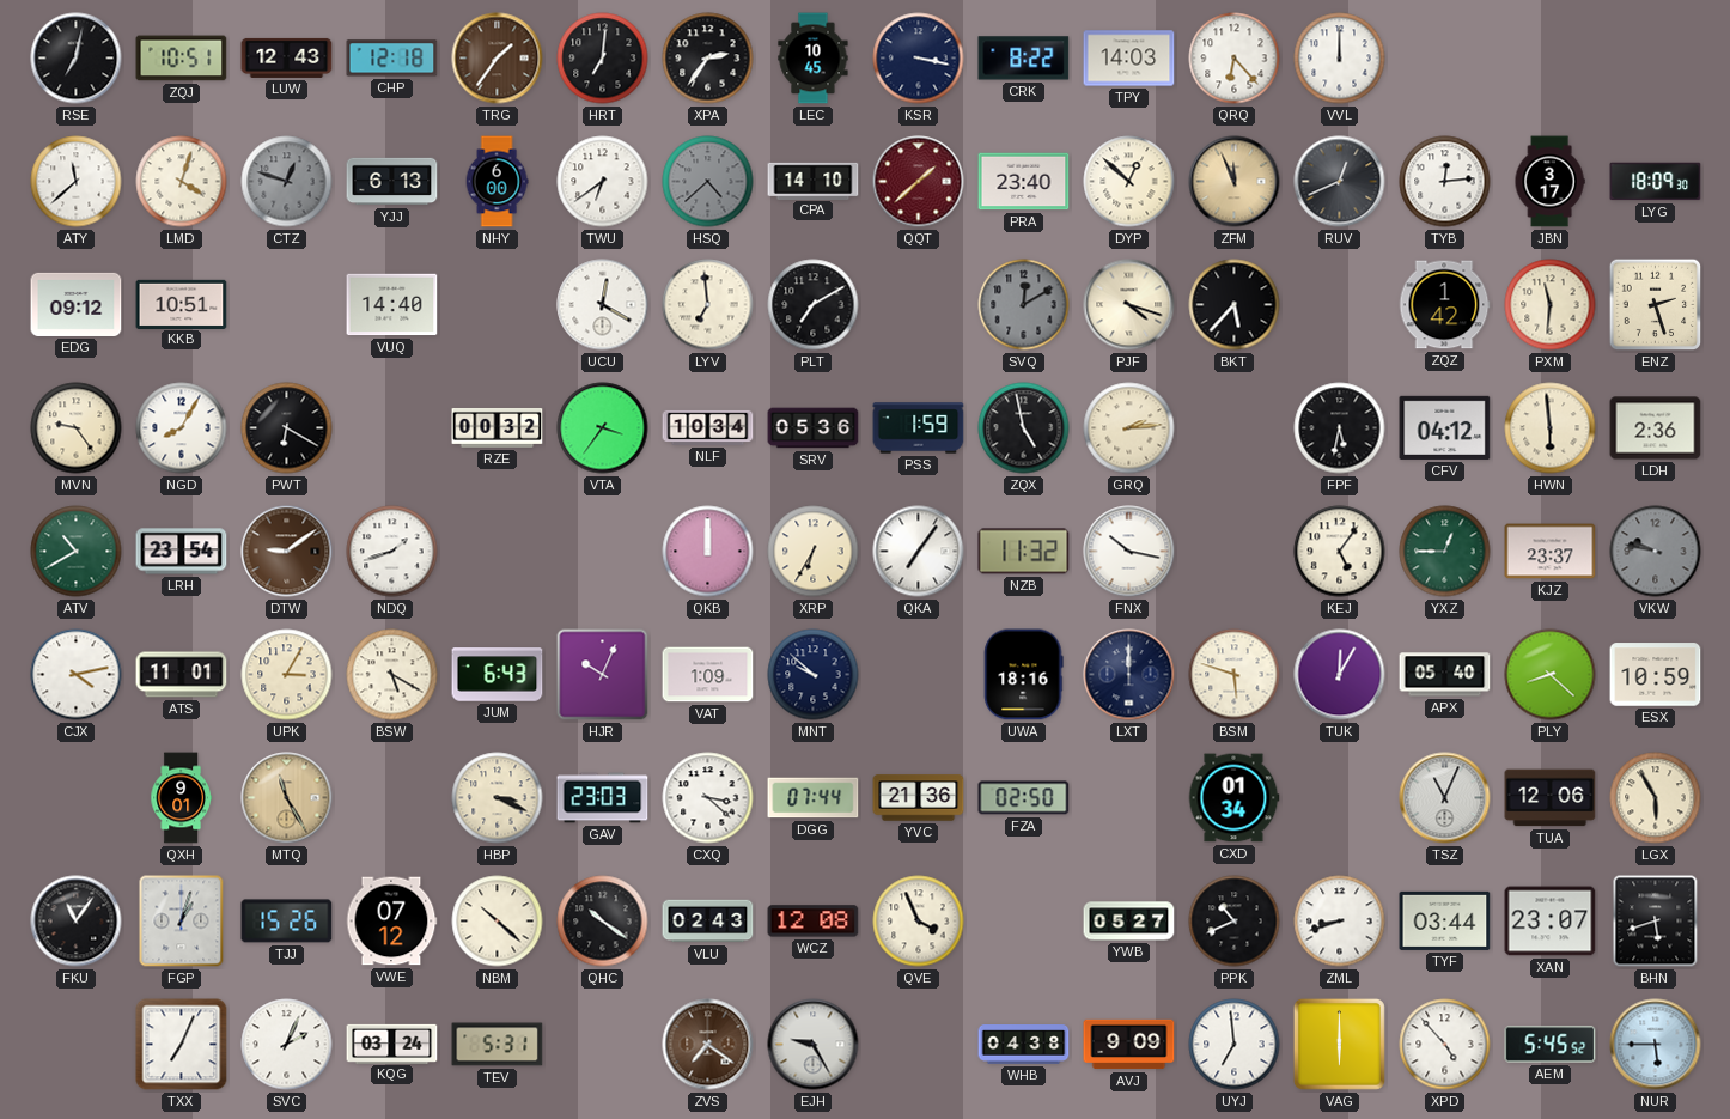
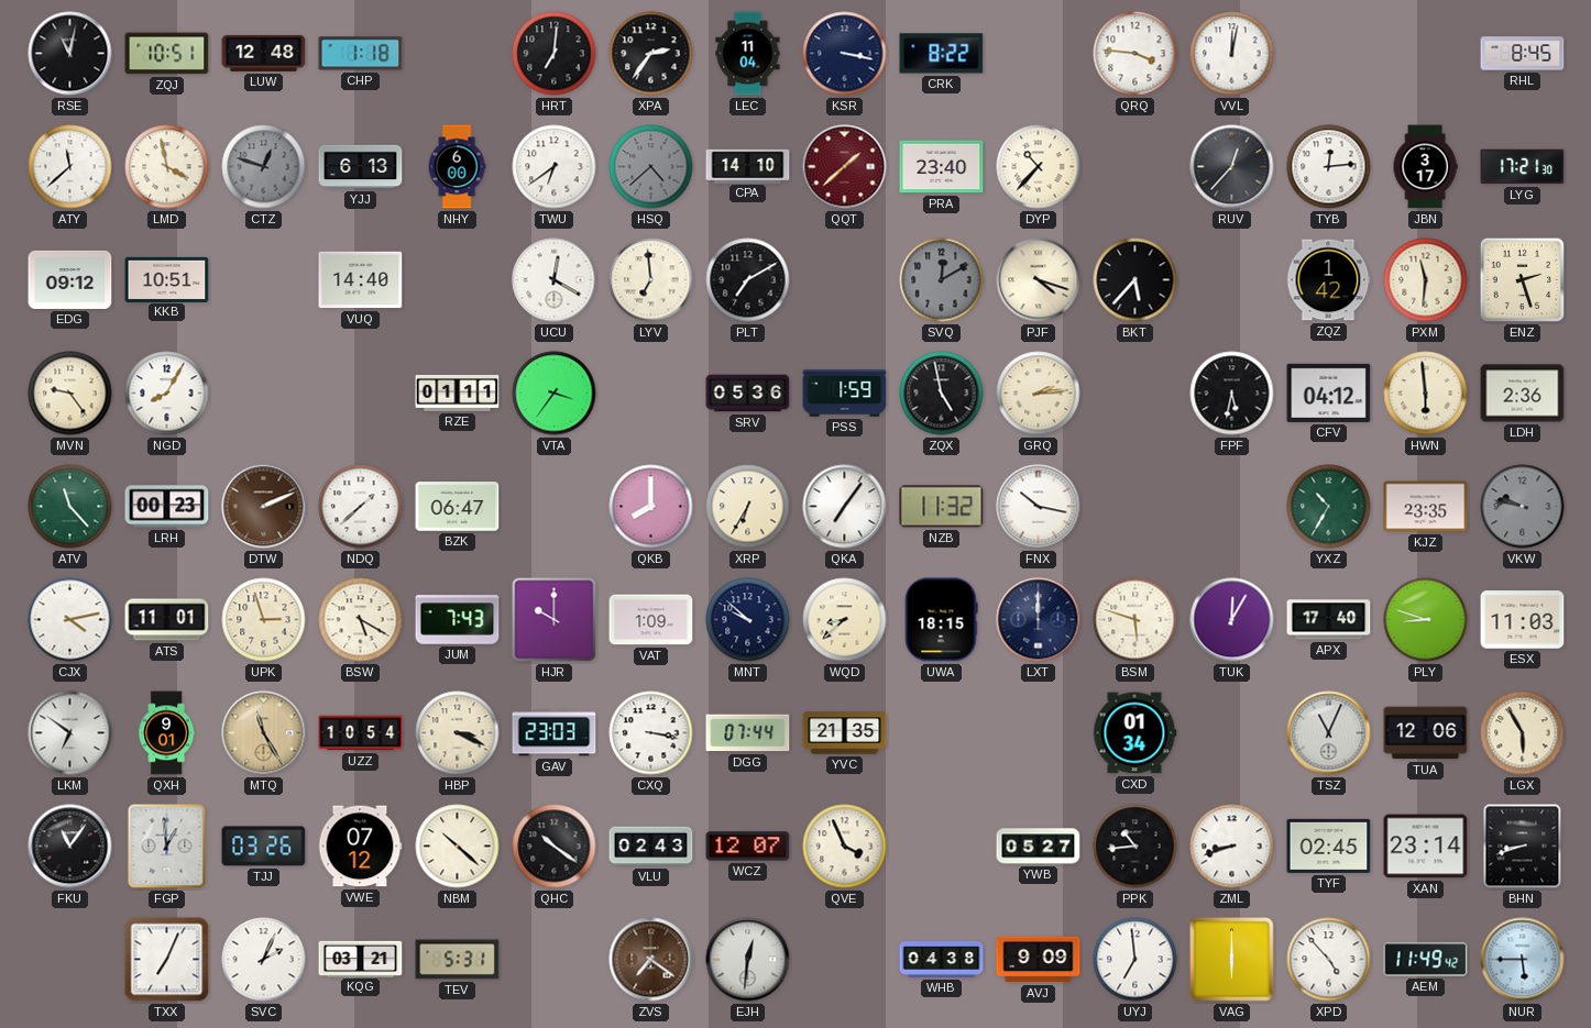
RSE: 7:02 -> 11:02 (70, 54)
LUW: 12:43 -> 12:48 (264, 53)
CHP: 12:18 -> 1:18 (361, 54)
TRG: 1:36 -> none (498, 59)
LEC: 10:45 -> 11:04 (748, 54)
TPY: 14:03 -> none (1129, 59)
QRQ: 6:23 -> 3:46 (1135, 54)
VVL: 12:00 -> 12:02 (1232, 54)
RHL: none -> 8:45 (1523, 54)
LMD: 4:03 -> 3:58 (167, 167)
DYP: 12:52 -> 10:37 (1039, 167)
ZFM: 11:56 -> none (1235, 182)
RUV: 12:41 -> 12:37 (1232, 167)
LYG: 18:09 -> 17:21 (1523, 167)
PWT: 6:20 -> none (287, 428)
RZE: 00:32 -> 01:11 (458, 393)
NLF: 10:34 -> none (708, 427)
ATV: 10:40 -> 11:23 (70, 507)
LRH: 23:54 -> 00:23 (167, 507)
DTW: 9:09 -> 2:11 (264, 507)
NDQ: 1:42 -> 1:38 (361, 507)
BZK: none -> 06:47 (458, 507)
QKB: 12:00 -> 8:00 (651, 507)
KEJ: 5:06 -> none (1340, 552)
YXZ: 12:45 -> 10:35 (1329, 507)
KJZ: 23:37 -> 23:35 (1426, 507)
UPK: 3:05 -> 2:57 (264, 620)
JUM: 6:43 -> 7:43 (458, 620)
HJR: 10:04 -> 10:00 (555, 620)
WQD: none -> 8:38 (845, 620)
UWA: 18:16 -> 18:15 (942, 620)
APX: 05:40 -> 17:40 (1329, 620)
PLY: 8:22 -> 8:48 (1426, 620)
ESX: 10:59 -> 11:03 (1523, 620)
LKM: none -> 6:51 (70, 733)
UZZ: none -> 10:54 (361, 733)
CXQ: 3:22 -> 3:17 (651, 733)
YVC: 21:36 -> 21:35 (845, 733)
FZA: 02:50 -> none (1024, 798)
FGP: 1:03 -> 12:59 (167, 847)
TJJ: 15:26 -> 03:26 (264, 847)
WCZ: 12:08 -> 12:07 (748, 847)
PPK: 10:41 -> 10:44 (1135, 847)
TYF: 03:44 -> 02:45 (1329, 845)
XAN: 23:07 -> 23:14 (1426, 847)
BHN: 5:42 -> 8:42 (1523, 847)
KQG: 03:24 -> 03:21 (361, 959)
EJH: 9:25 -> 12:31 (748, 960)
AEM: 5:45 -> 11:49 (1426, 960)
